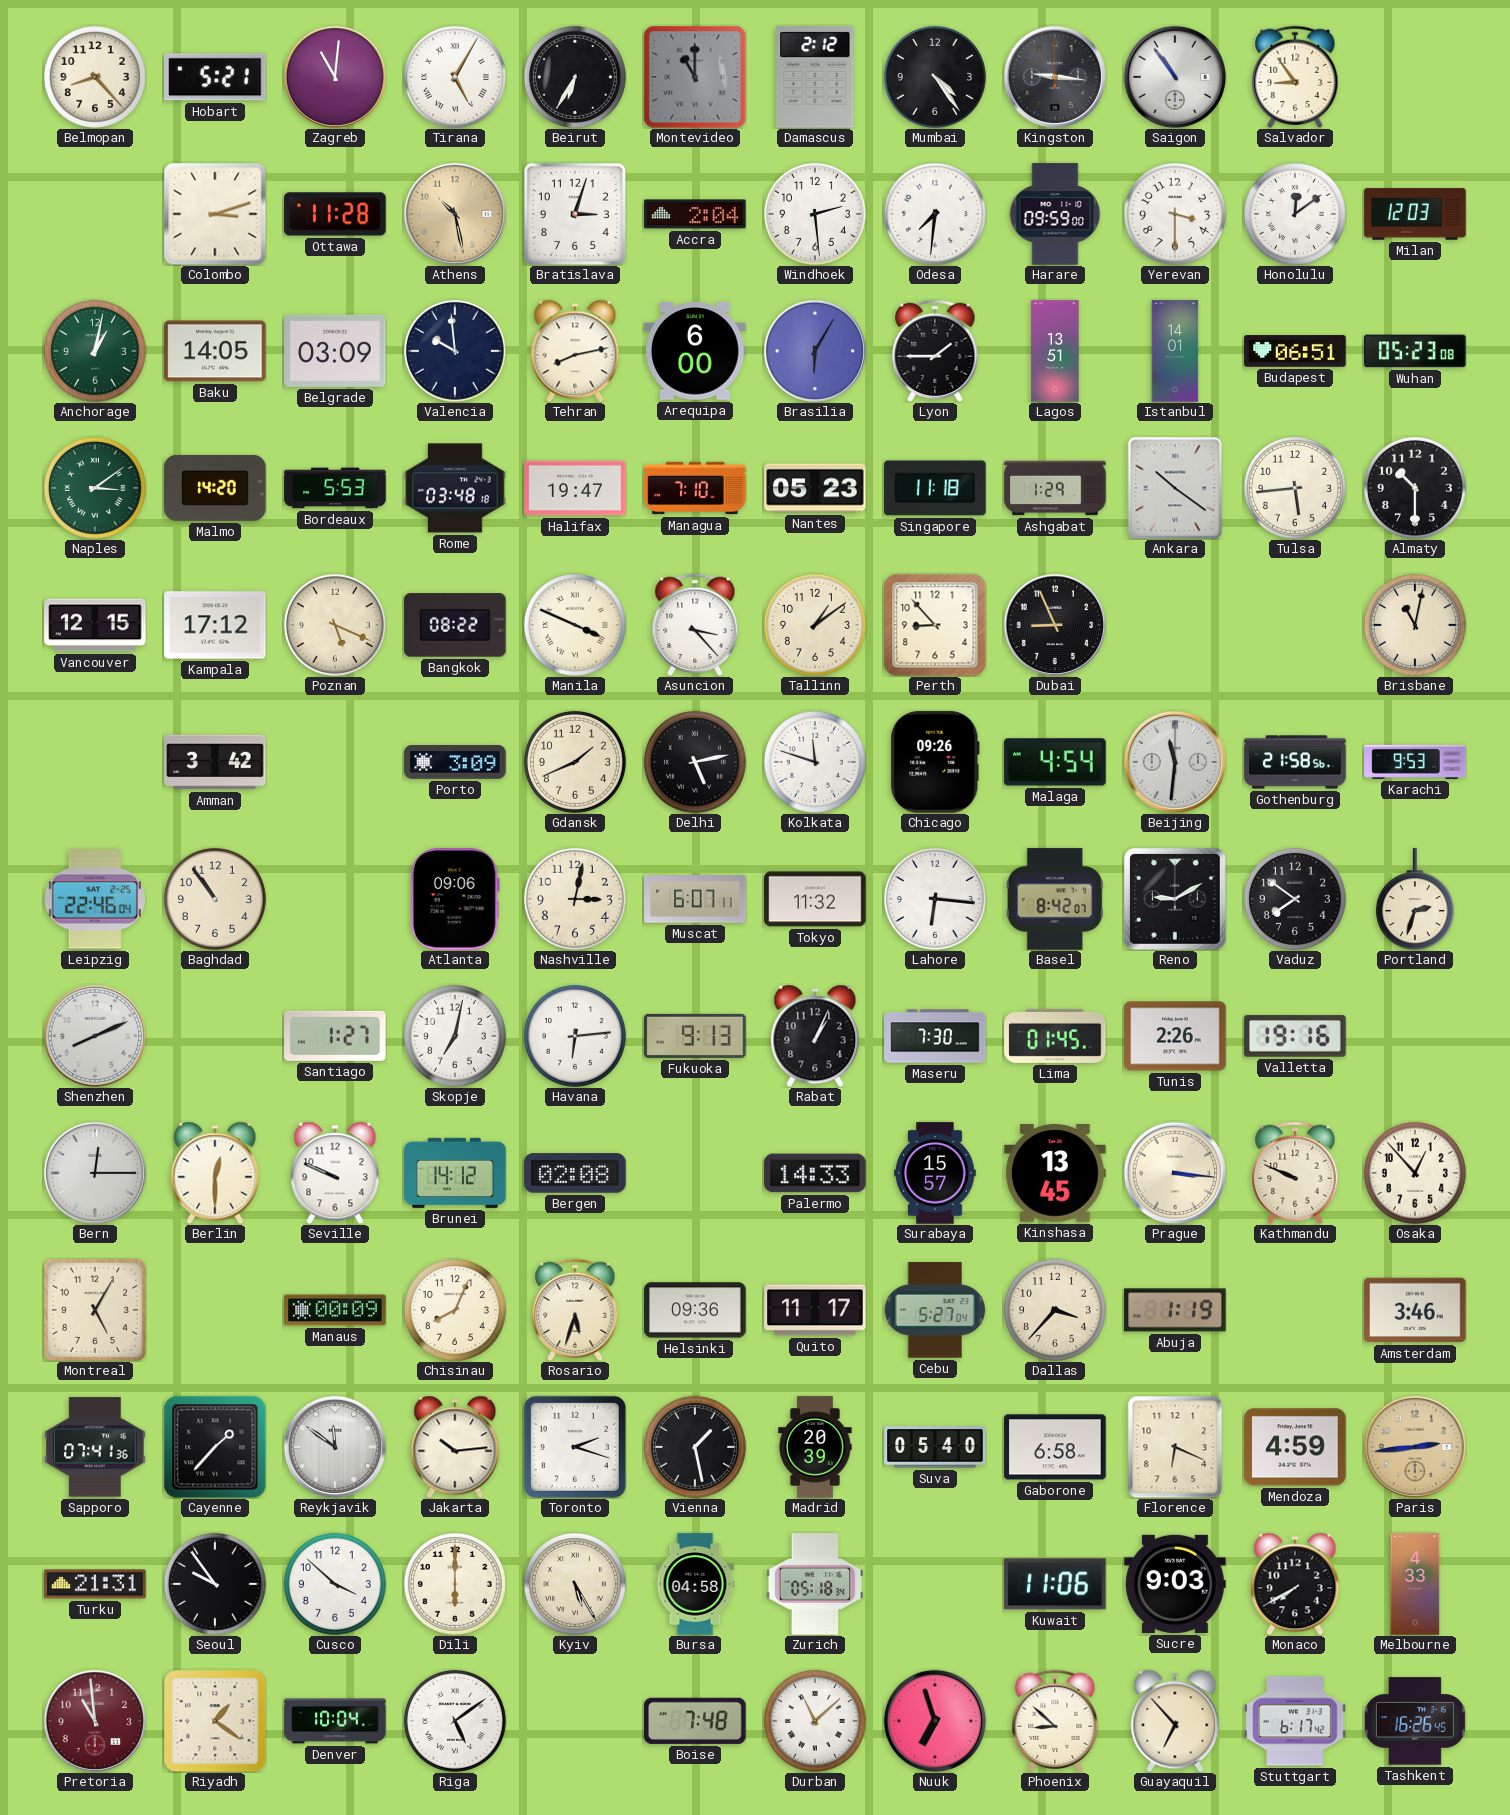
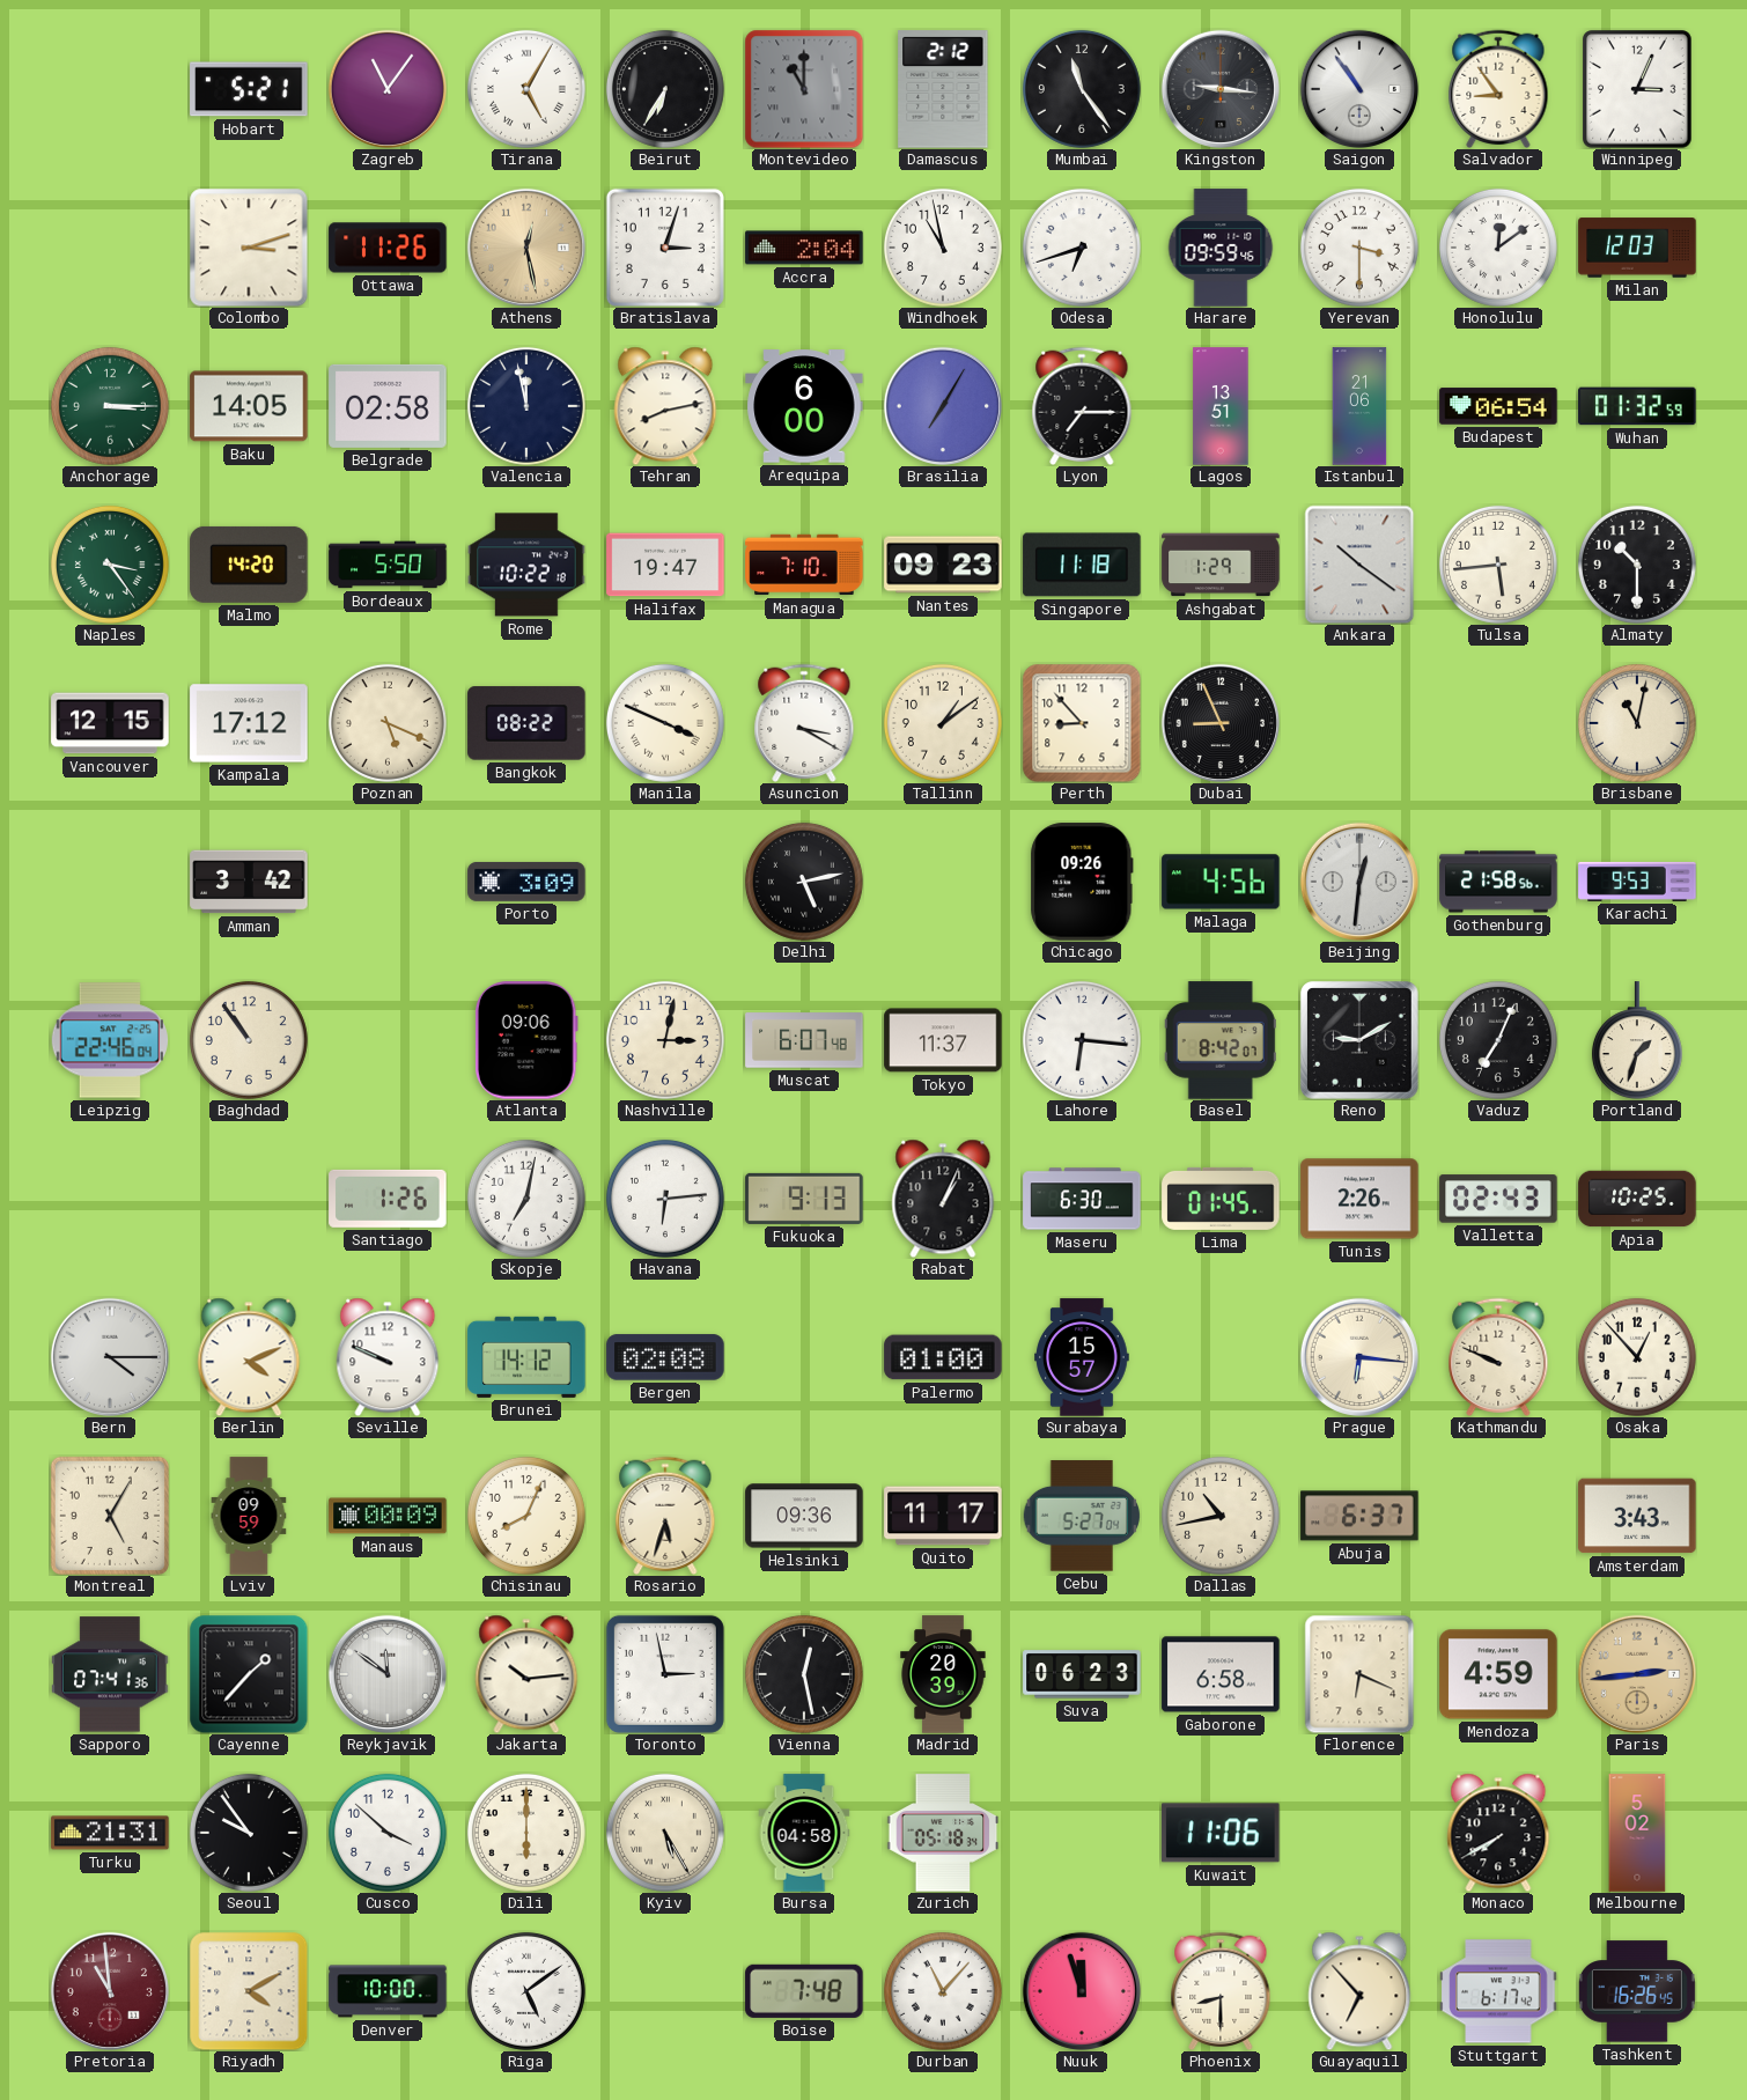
Belmopan: 8:23 -> none (95, 77)
Zagreb: 11:01 -> 11:06 (386, 88)
Mumbai: 4:24 -> 11:24 (1082, 89)
Winnipeg: none -> 3:04 (1638, 89)
Ottawa: 11:28 -> 11:26 (388, 248)
Athens: 10:28 -> 12:28 (525, 246)
Windhoek: 2:29 -> 10:58 (943, 248)
Odesa: 7:31 -> 6:42 (1082, 248)
Harare: 09:59:00 -> 09:59:46 (1221, 248)
Anchorage: 1:02 -> 3:15 (110, 406)
Belgrade: 03:09 -> 02:58 (388, 406)
Valencia: 9:59 -> 11:58 (526, 406)
Brasilia: 6:05 -> 7:05 (942, 405)
Lyon: 1:45 -> 7:15 (1082, 405)
Istanbul: 14:01 -> 21:06 (1359, 406)
Budapest: 06:51 -> 06:54 (1498, 406)
Wuhan: 05:23 -> 01:32 (1637, 406)
Naples: 3:09 -> 3:24 (110, 565)
Bordeaux: 5:53 -> 5:50 (388, 565)
Rome: 03:48 -> 10:22 (526, 565)
Nantes: 05:23 -> 09:23 (943, 565)
Asuncion: 3:23 -> 3:20 (804, 722)
Gdansk: 1:41 -> none (575, 762)
Kolkata: 11:48 -> none (815, 762)
Malaga: 4:54 -> 4:56 (1221, 882)
Beijing: 11:31 -> 12:31 (1358, 880)
Muscat: 6:07:11 -> 6:07:48 (804, 1040)
Tokyo: 11:32 -> 11:37 (943, 1040)
Vaduz: 7:51 -> 7:04 (1498, 1040)
Portland: 2:33 -> 1:33 (1637, 1040)
Shenzhen: 8:11 -> none (94, 1035)
Santiago: 1:27 -> 1:26 (388, 1199)
Maseru: 7:30 -> 6:30 (1082, 1199)
Valletta: 19:16 -> 02:43 (1498, 1199)
Apia: none -> 10:25 (1637, 1199)
Bern: 12:15 -> 4:15 (109, 1356)
Berlin: 12:30 -> 4:11 (249, 1357)
Palermo: 14:33 -> 01:00 (943, 1357)
Kinshasa: 13:45 -> none (1055, 1174)
Prague: 3:16 -> 6:16 (1358, 1356)
Lviv: none -> 09:59 (249, 1516)
Dallas: 3:37 -> 10:43 (1221, 1516)
Abuja: 1:19 -> 6:37 (1359, 1516)
Amsterdam: 3:46 -> 3:43 (1637, 1516)
Toronto: 2:18 -> 2:58 (665, 1674)
Vienna: 1:28 -> 12:28 (804, 1674)
Suva: 05:40 -> 06:23 (1082, 1674)
Sucre: 9:03 -> none (1175, 1584)
Melbourne: 4:33 -> 5:02 (1637, 1833)
Riyadh: 1:21 -> 4:10 (249, 1991)
Denver: 10:04 -> 10:00 (388, 1991)
Durban: 11:08 -> 11:07 (943, 1991)
Nuuk: 6:57 -> 11:57 (1081, 1990)
Phoenix: 8:52 -> 8:30 (1221, 1990)
